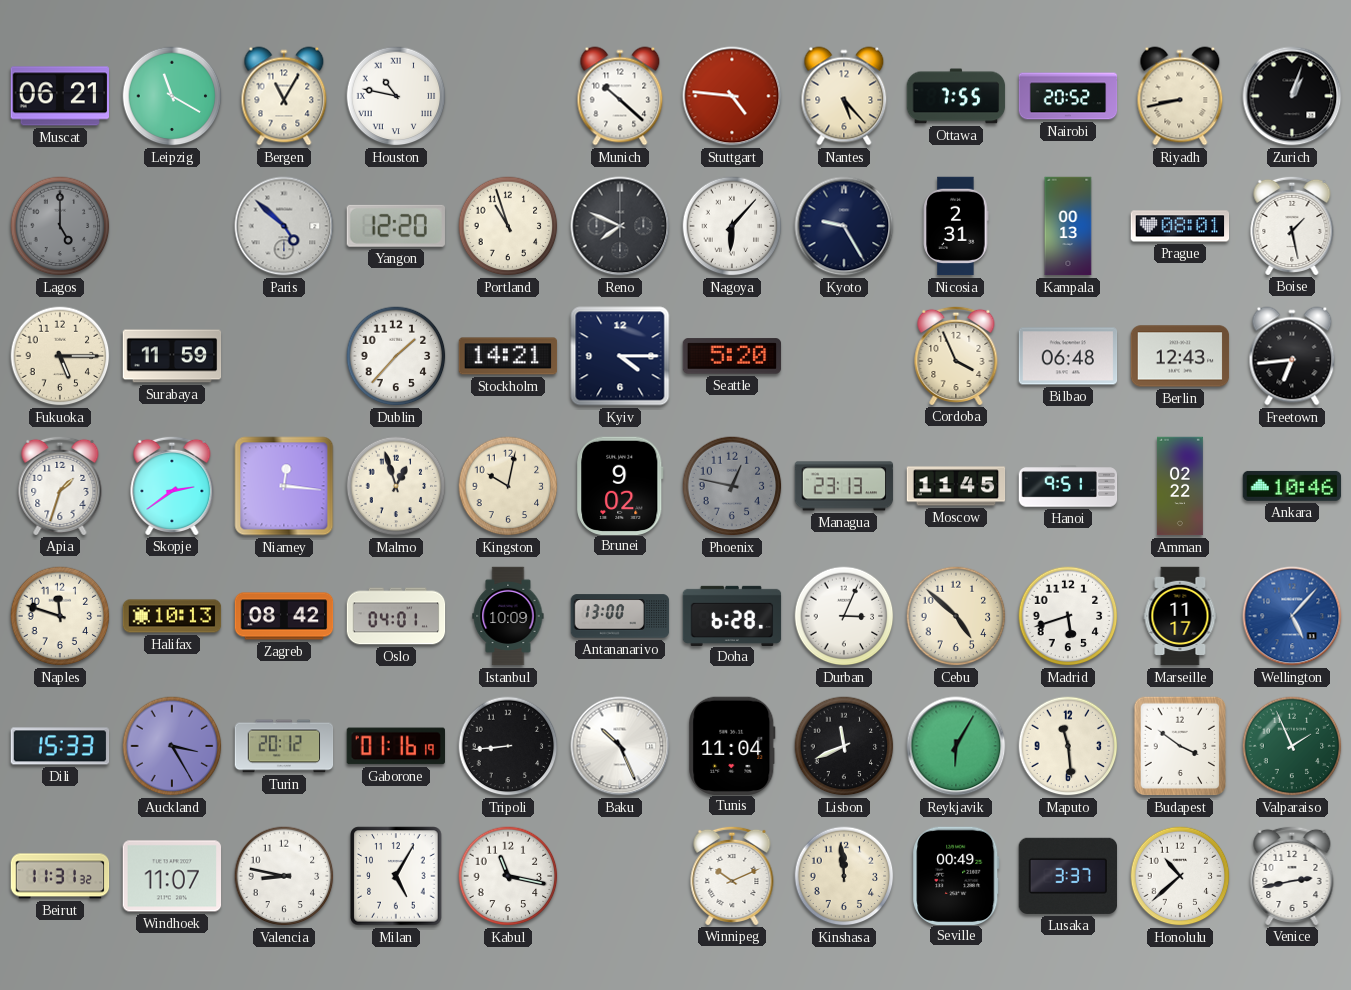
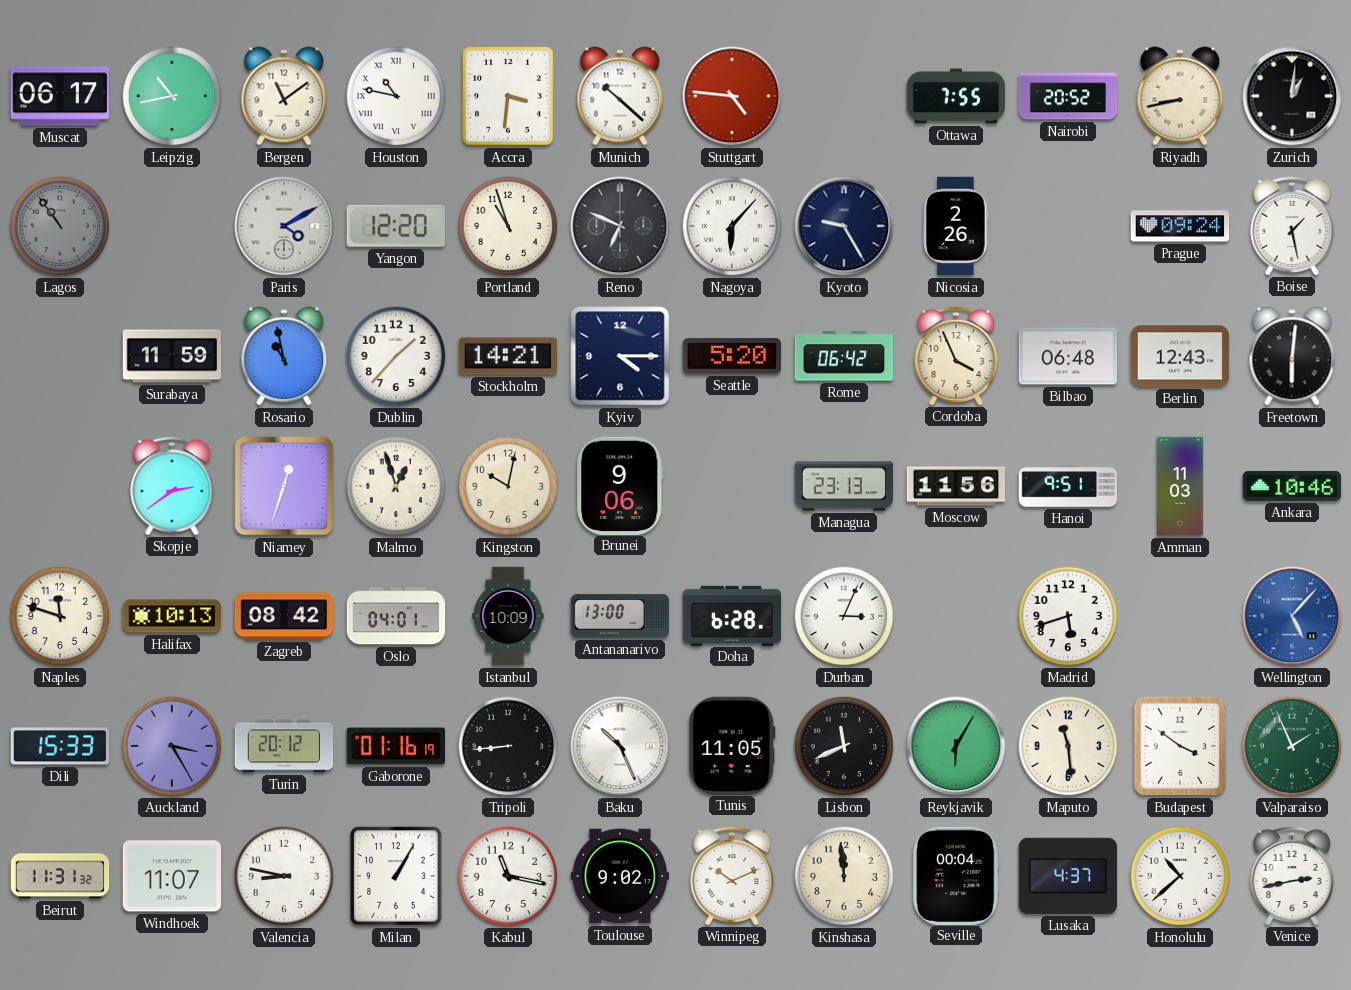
Muscat: 06:21 -> 06:17 (59, 96)
Leipzig: 11:20 -> 10:43 (172, 96)
Bergen: 11:05 -> 11:09 (284, 96)
Accra: none -> 3:31 (508, 96)
Nantes: 5:23 -> none (844, 96)
Zurich: 1:03 -> 1:01 (1292, 96)
Lagos: 5:00 -> 10:54 (60, 226)
Paris: 4:52 -> 4:10 (284, 226)
Reno: 7:49 -> 6:49 (620, 226)
Nicosia: 2:31 -> 2:26 (956, 226)
Kampala: 00:13 -> none (1068, 226)
Prague: 08:01 -> 09:24 (1180, 226)
Fukuoka: 5:15 -> none (60, 356)
Rosario: none -> 10:58 (284, 356)
Rome: none -> 06:42 (844, 356)
Freetown: 6:44 -> 6:01 (1292, 356)
Apia: 1:33 -> none (60, 485)
Niamey: 12:16 -> 12:33 (284, 486)
Brunei: 9:02 -> 9:06 (620, 485)
Phoenix: 12:47 -> none (732, 486)
Moscow: 11:45 -> 11:56 (956, 486)
Amman: 02:22 -> 11:03 (1180, 486)
Cebu: 4:52 -> none (956, 616)
Marseille: 11:17 -> none (1180, 616)
Tunis: 11:04 -> 11:05 (732, 745)
Milan: 5:05 -> 1:05 (396, 876)
Toulouse: none -> 9:02 (620, 876)
Seville: 00:49 -> 00:04 (956, 875)
Lusaka: 3:37 -> 4:37 (1068, 876)
